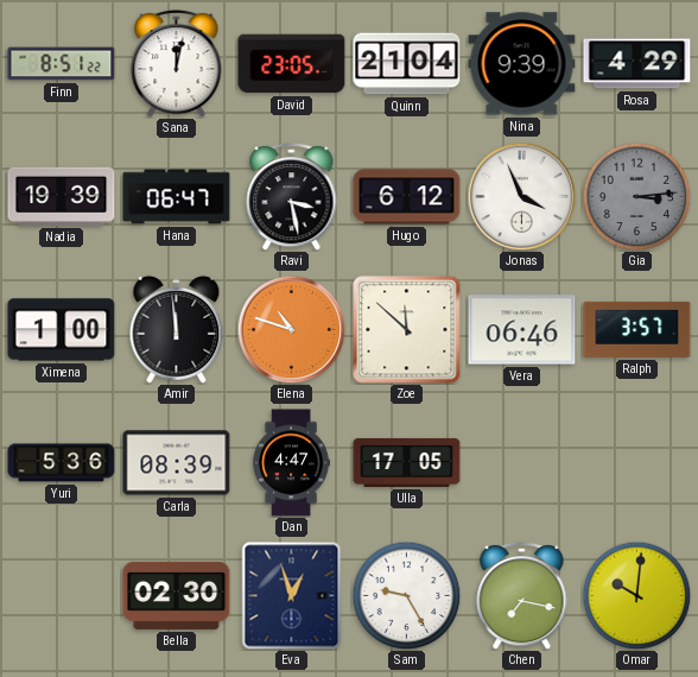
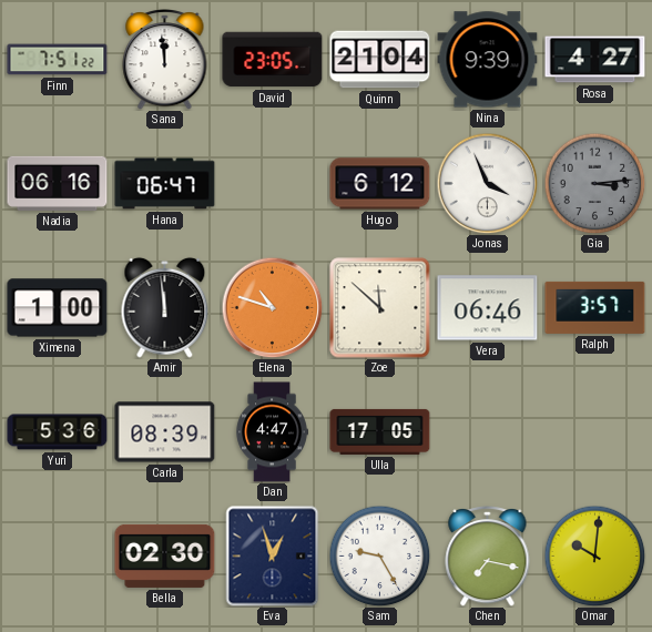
Finn: 8:51 -> 7:51 (58, 60)
Sana: 12:02 -> 11:59 (165, 60)
Rosa: 4:29 -> 4:27 (595, 60)
Nadia: 19:39 -> 06:16 (58, 183)
Ravi: 3:28 -> none (292, 197)
